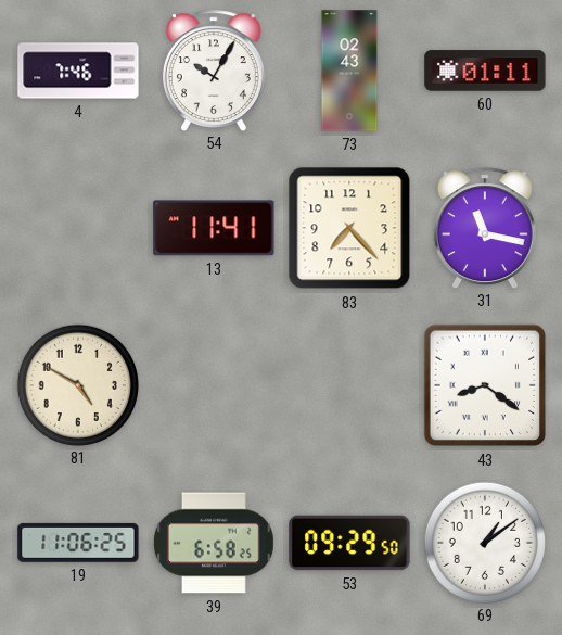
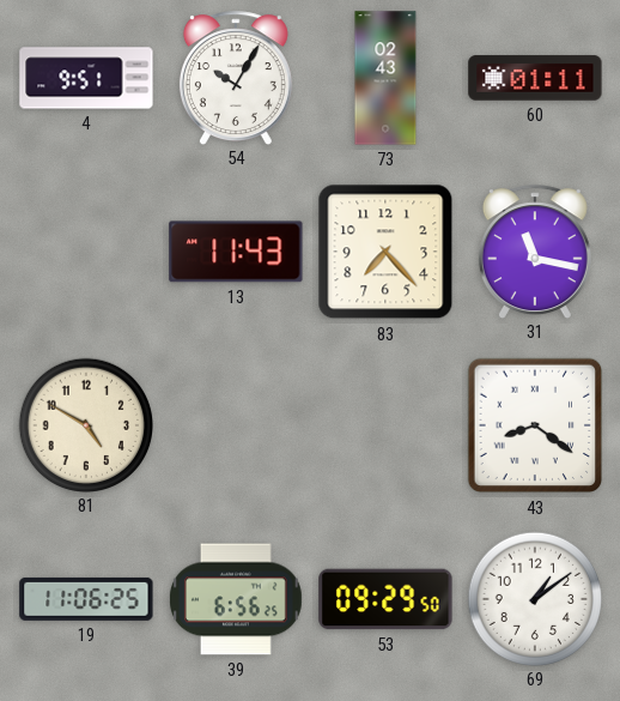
4: 7:46 -> 9:51 (86, 78)
13: 11:41 -> 11:43 (236, 252)
39: 6:58 -> 6:56 (236, 599)
